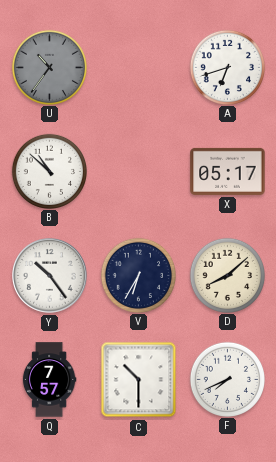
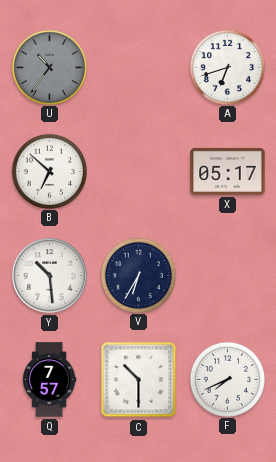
B: 10:52 -> 6:52 (49, 171)
Y: 10:24 -> 10:29 (50, 276)
D: 8:08 -> none (227, 275)
